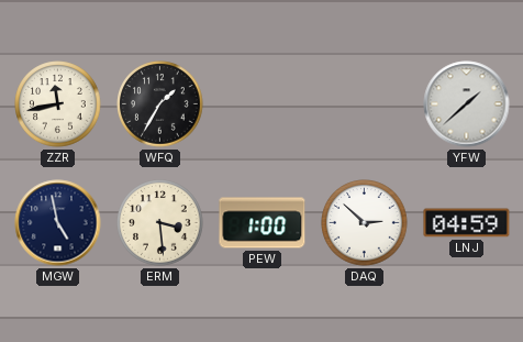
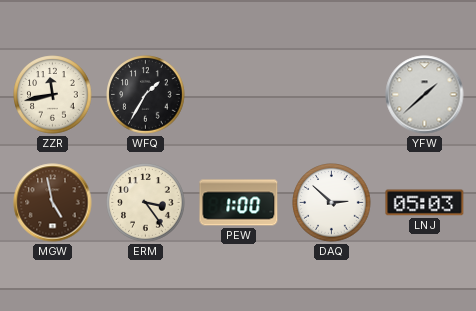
MGW dial: navy -> brown (53, 203)
ERM: 3:29 -> 3:24 (146, 203)
LNJ: 04:59 -> 05:03 (425, 203)
